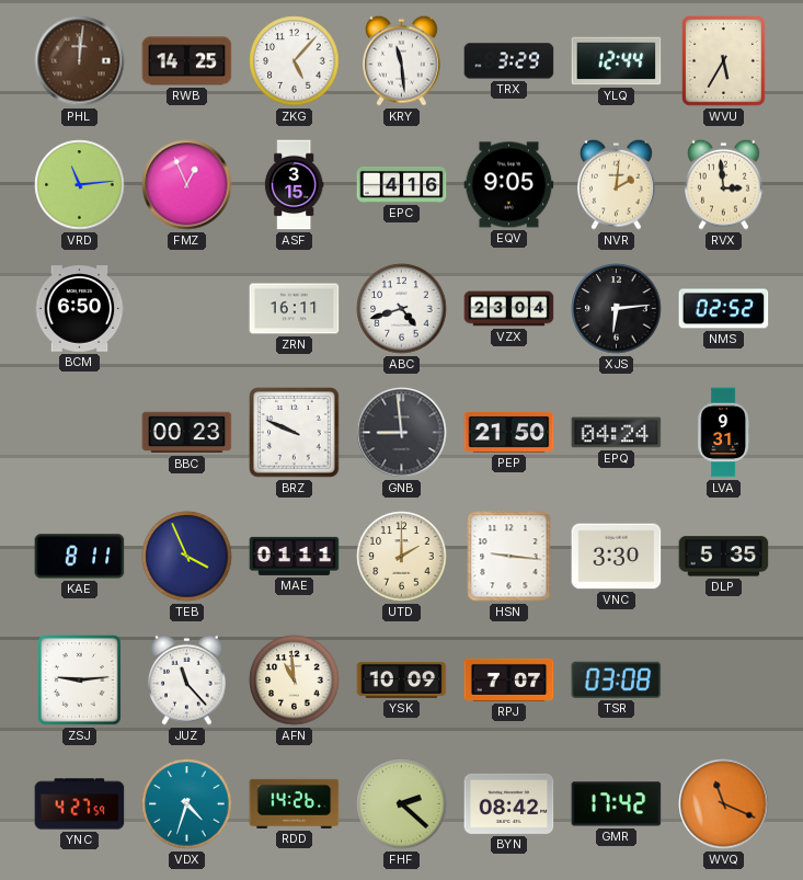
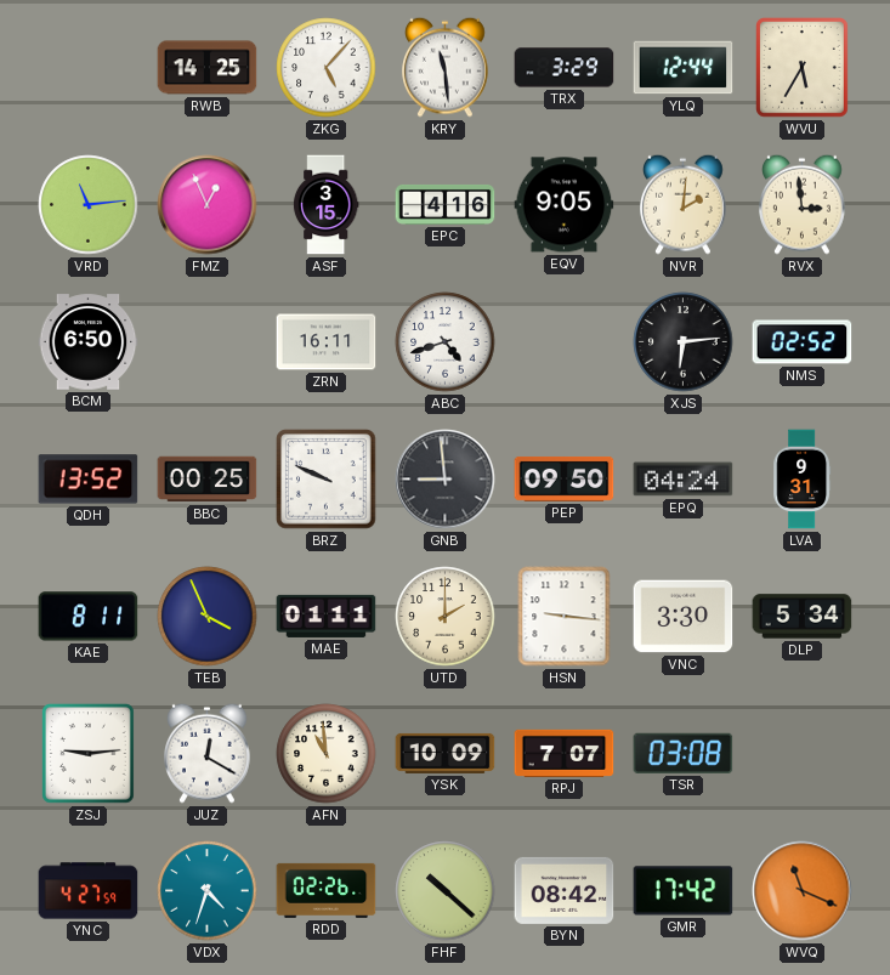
PHL: 12:01 -> none (80, 61)
VZX: 23:04 -> none (509, 309)
QDH: none -> 13:52 (89, 480)
BBC: 00:23 -> 00:25 (208, 480)
PEP: 21:50 -> 09:50 (565, 478)
DLP: 5:35 -> 5:34 (803, 617)
JUZ: 11:23 -> 12:20 (208, 753)
RDD: 14:26 -> 02:26 (327, 890)
FHF: 2:22 -> 10:22 (446, 891)
